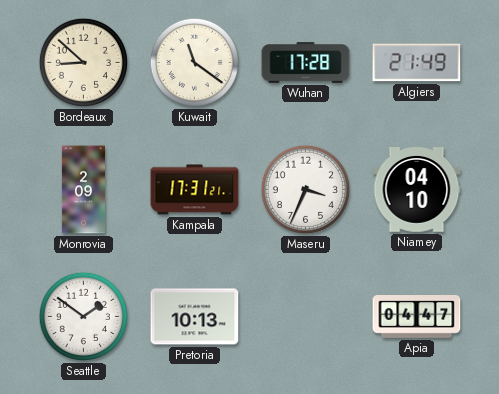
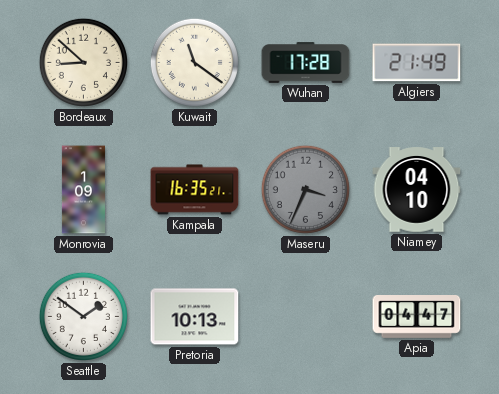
Monrovia: 2:09 -> 1:09 (83, 190)
Kampala: 17:31 -> 16:35 (195, 190)
Maseru dial: white -> grey (305, 189)
